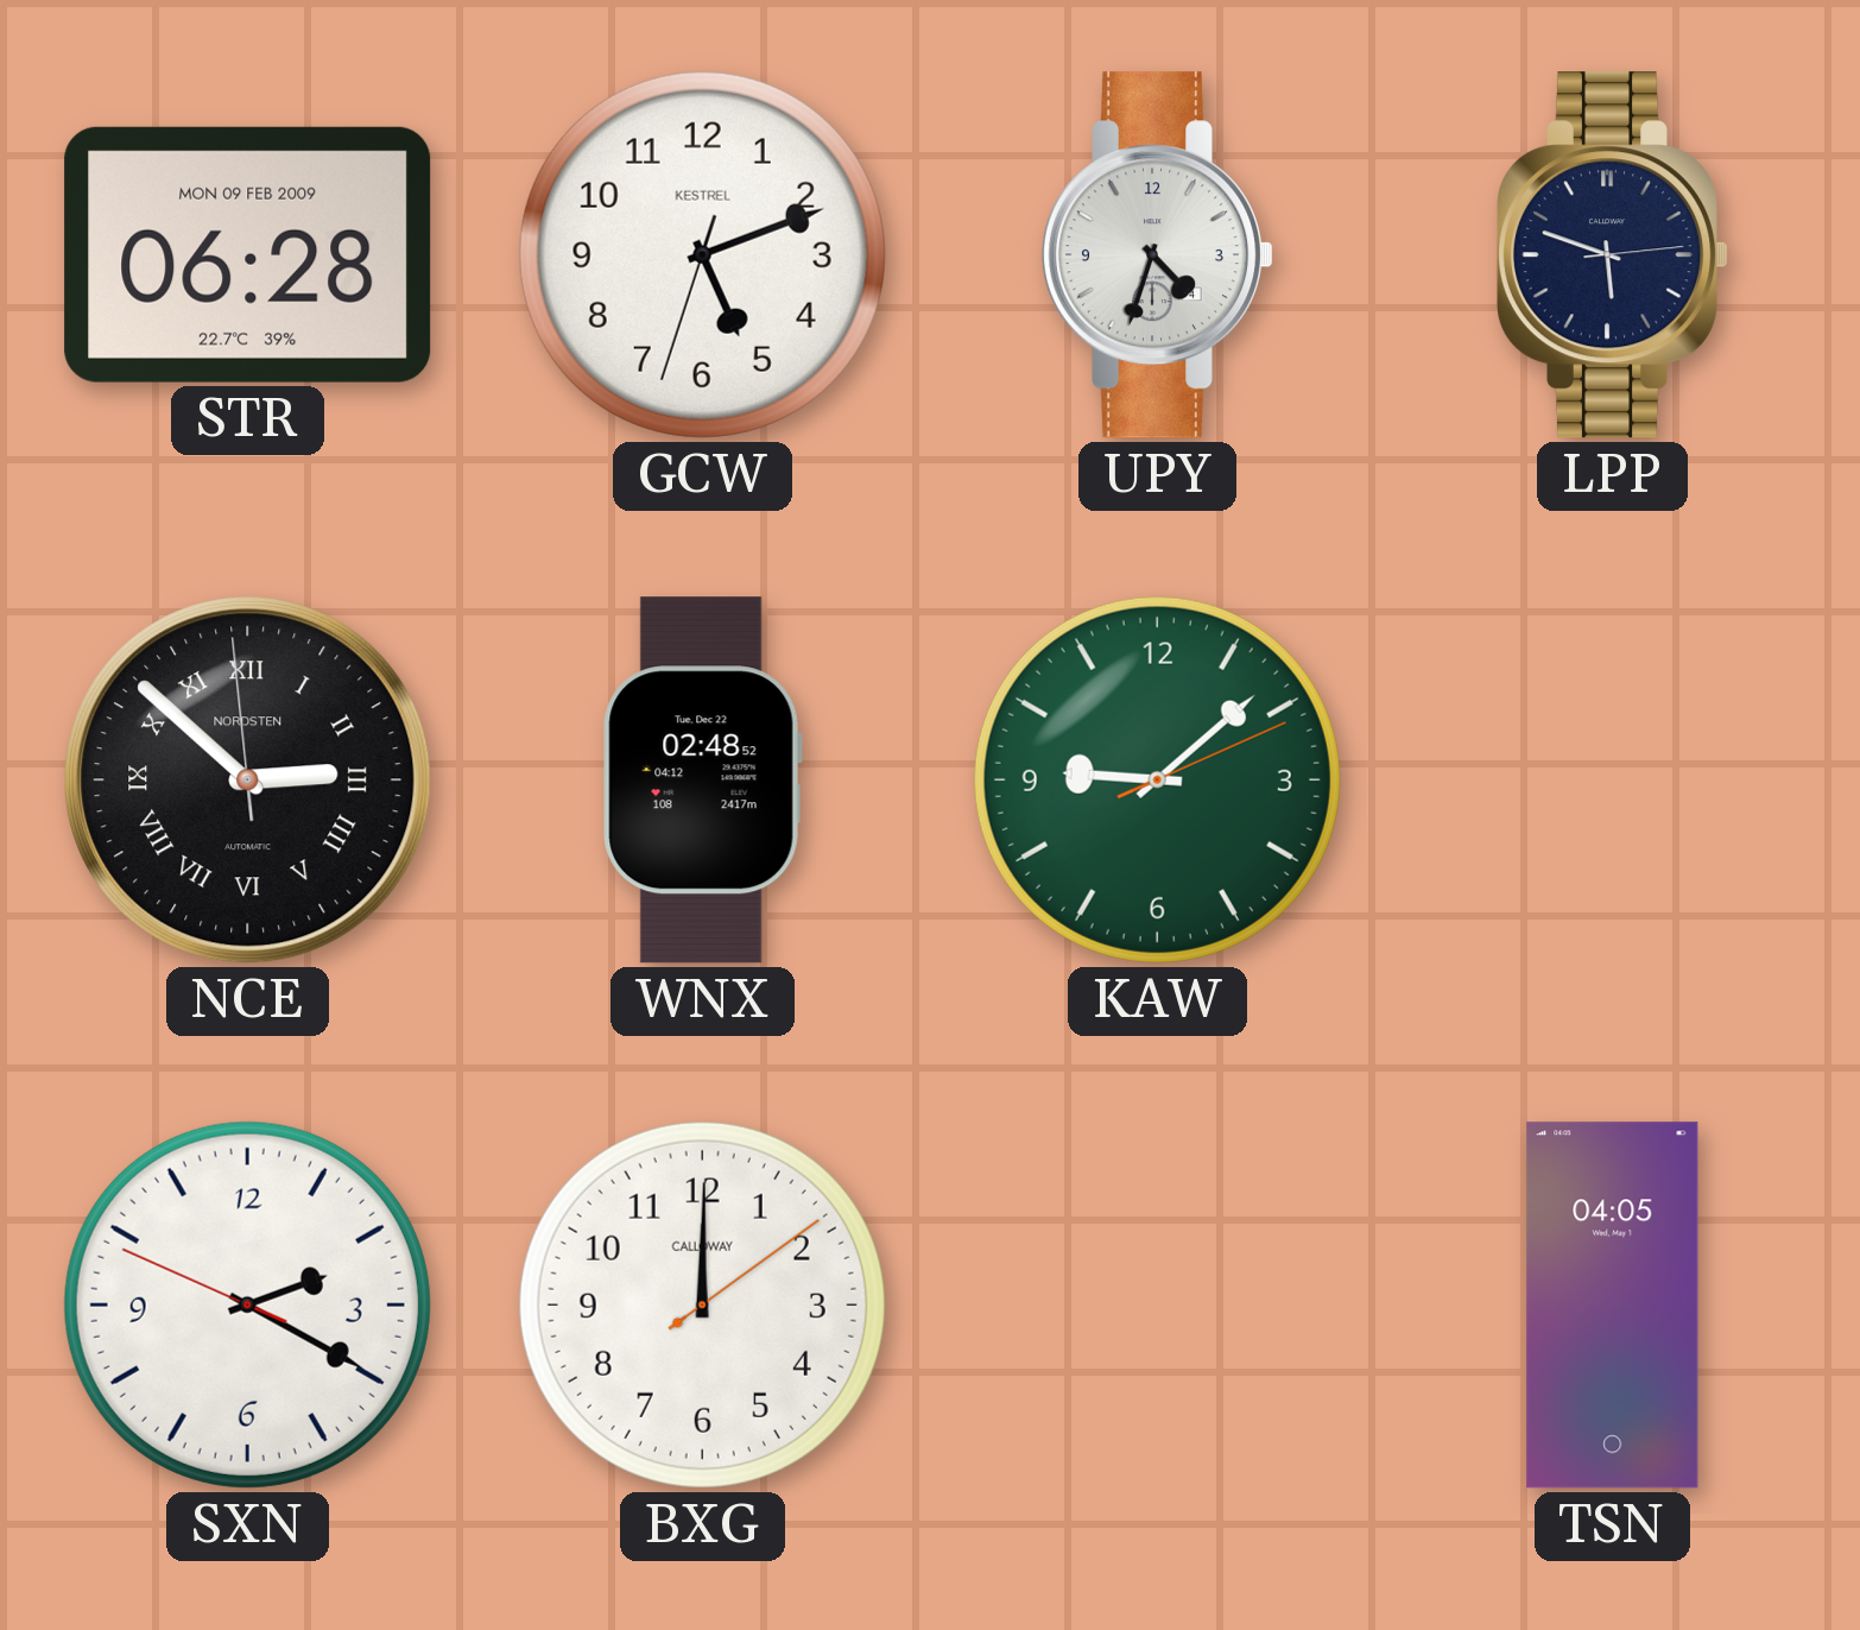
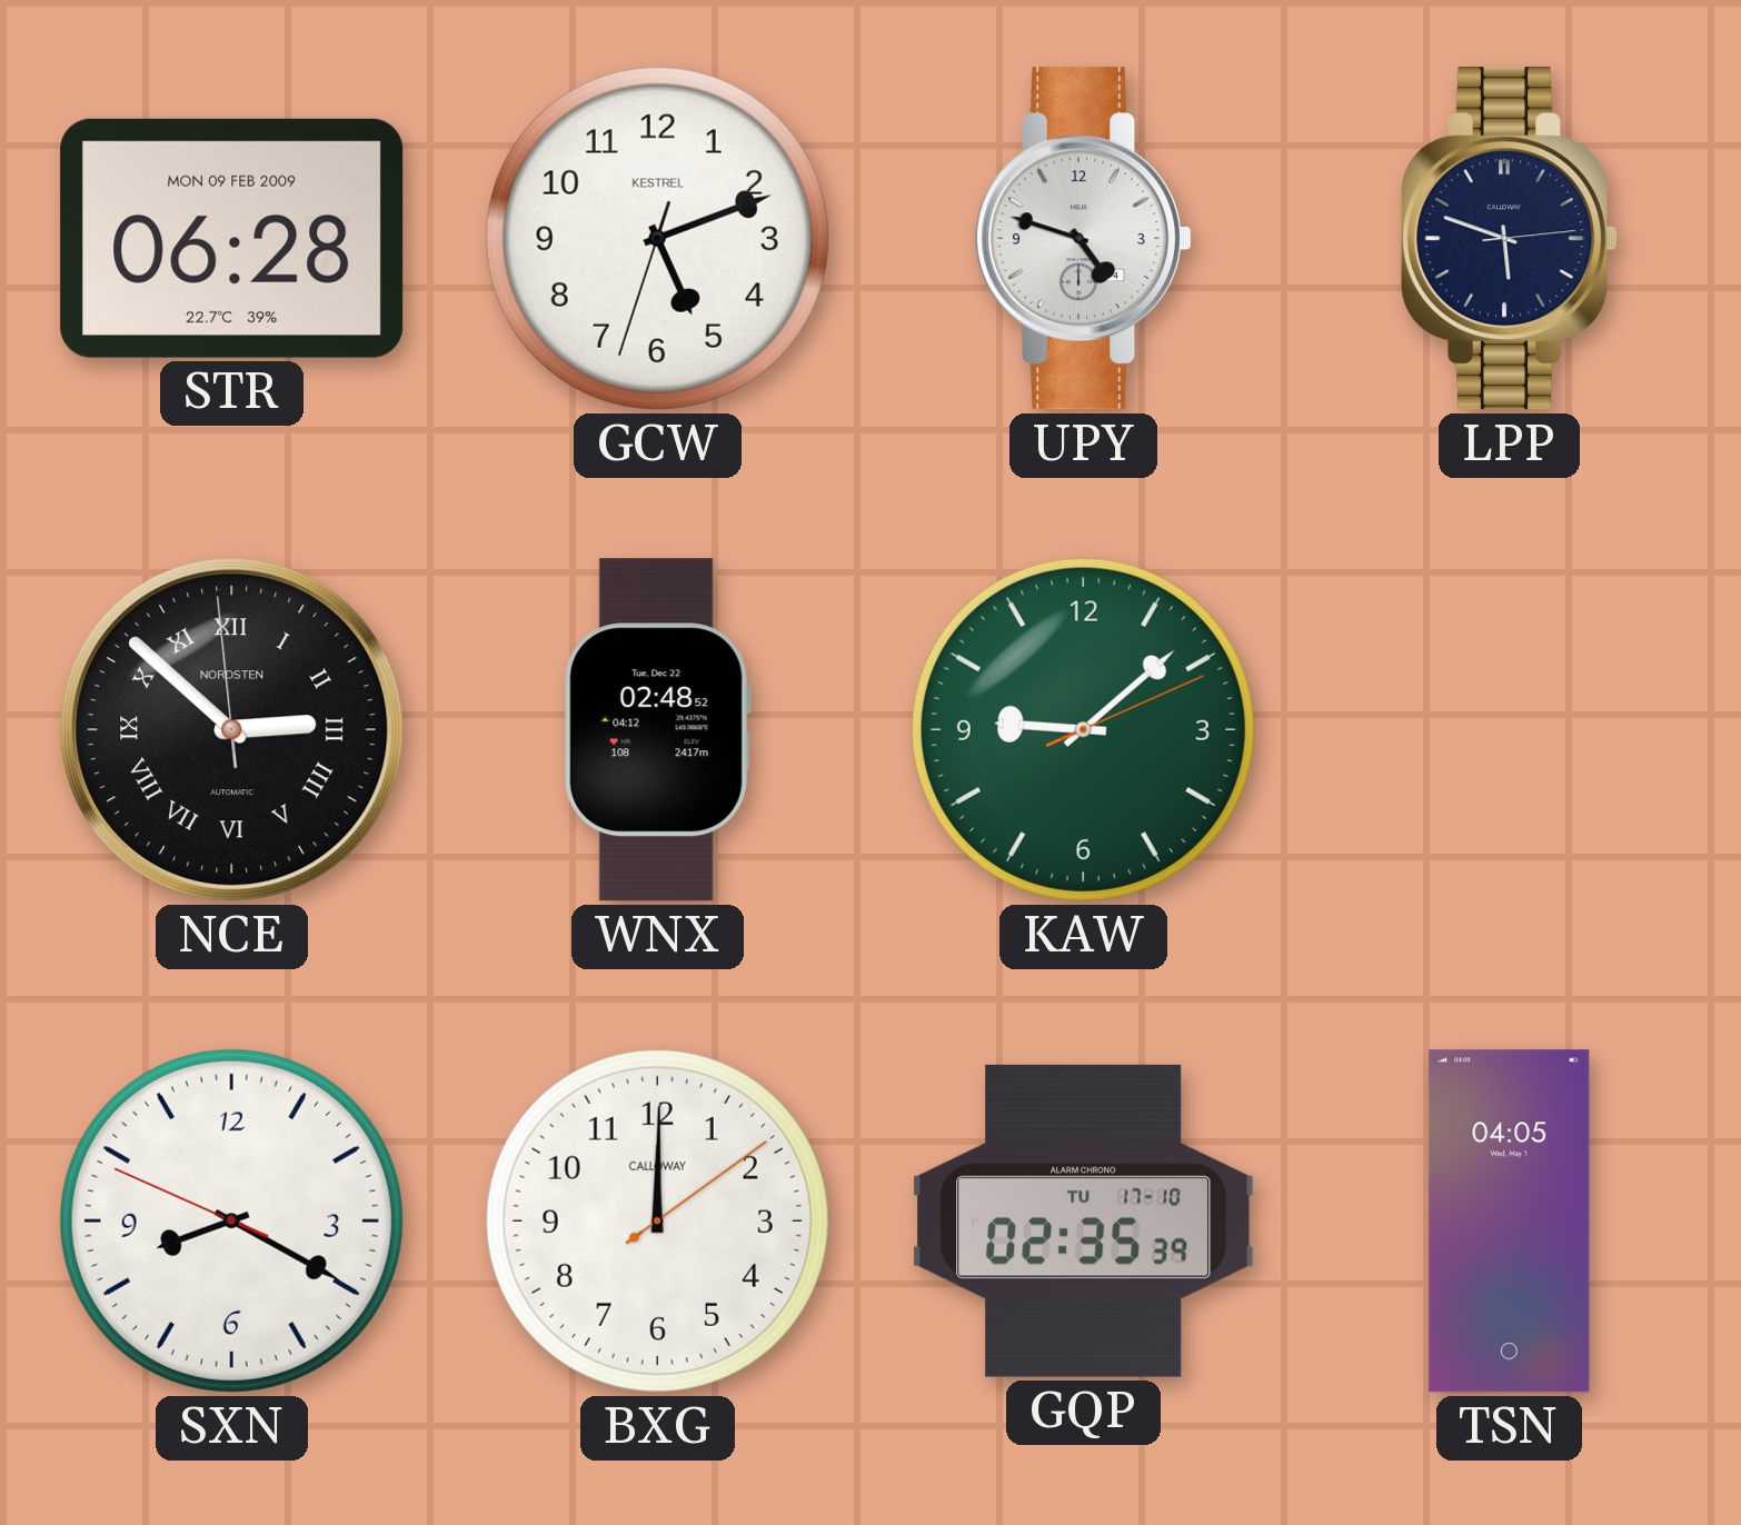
UPY: 4:33 -> 4:48 (1083, 239)
SXN: 2:19 -> 8:19 (231, 1220)
GQP: none -> 02:35 (1084, 1220)
